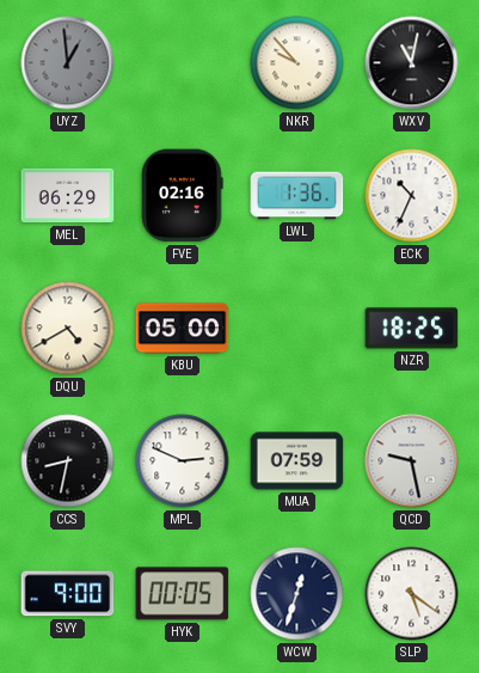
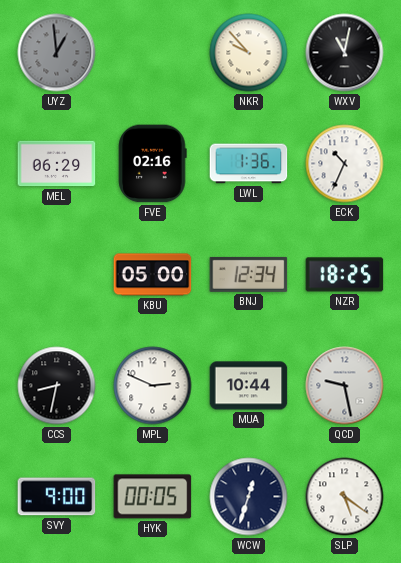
DQU: 4:40 -> none (68, 329)
BNJ: none -> 12:34 (249, 274)
MUA: 07:59 -> 10:44 (249, 386)
